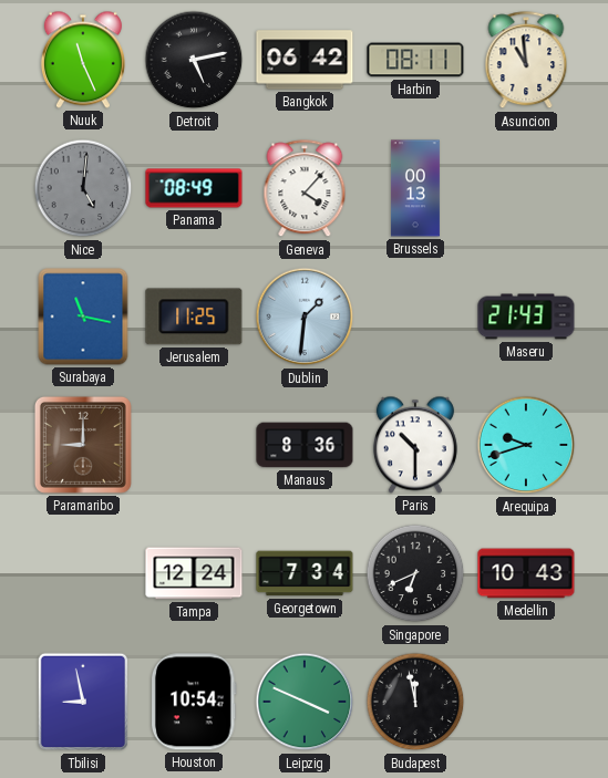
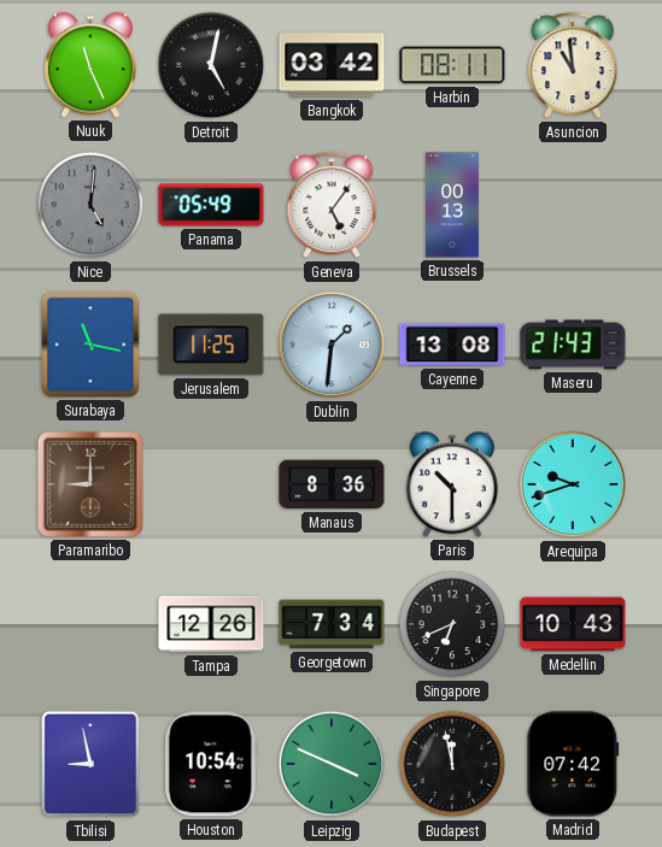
Detroit: 5:13 -> 5:02 (211, 65)
Bangkok: 06:42 -> 03:42 (332, 65)
Panama: 08:49 -> 05:49 (211, 205)
Geneva: 4:07 -> 5:06 (332, 206)
Cayenne: none -> 13:08 (452, 345)
Tampa: 12:24 -> 12:26 (211, 624)
Madrid: none -> 07:42 (573, 764)
